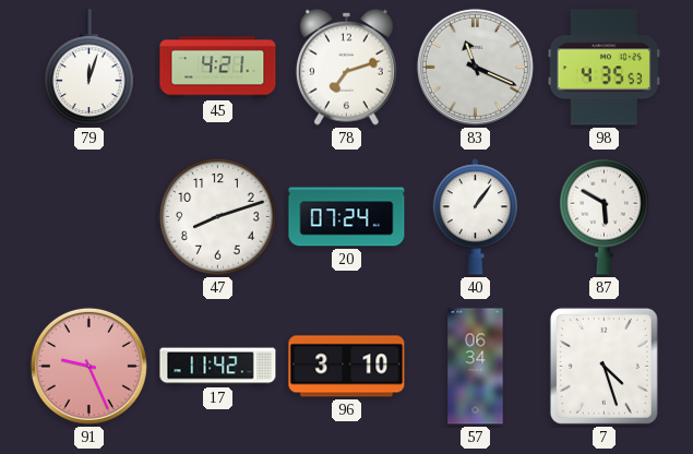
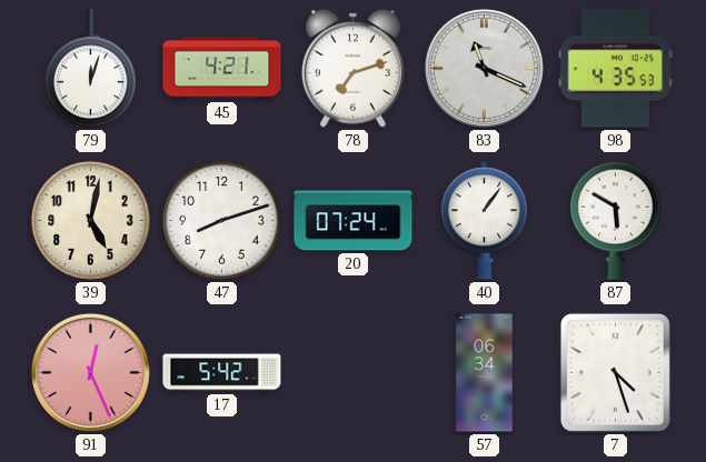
39: none -> 5:02 (91, 221)
91: 9:26 -> 12:26 (90, 372)
17: 11:42 -> 5:42 (222, 373)
96: 3:10 -> none (347, 367)
